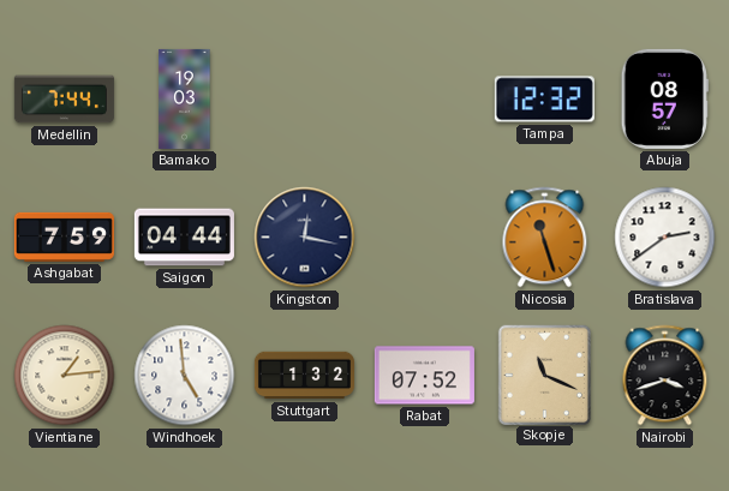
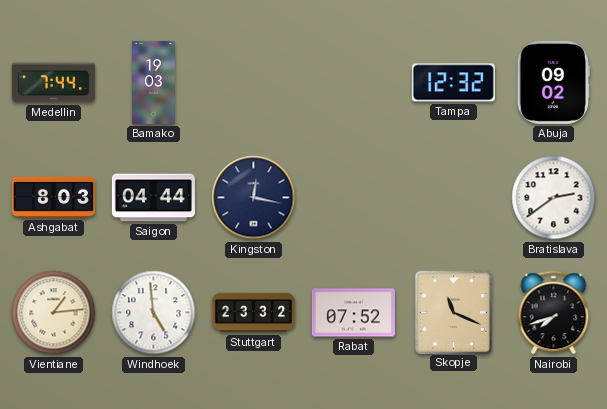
Abuja: 08:57 -> 09:02 (553, 82)
Ashgabat: 7:59 -> 8:03 (53, 197)
Nicosia: 11:27 -> none (545, 238)
Stuttgart: 1:32 -> 23:32 (253, 313)
Nairobi: 3:42 -> 7:42 (554, 313)
